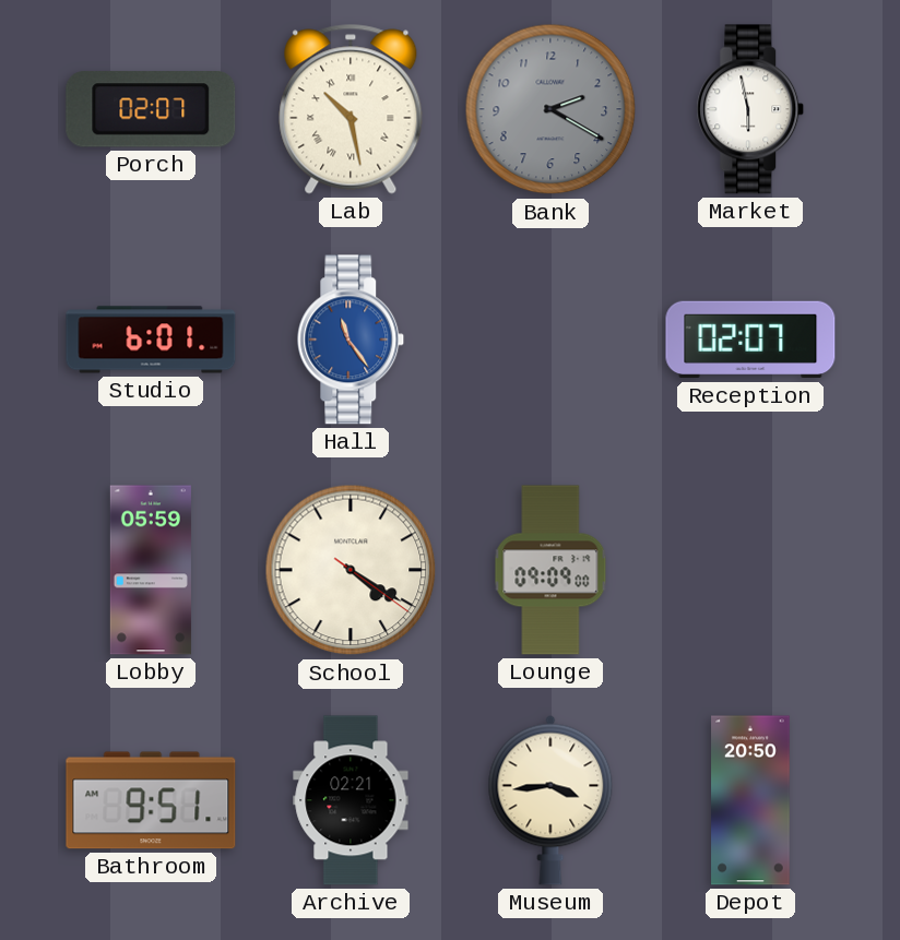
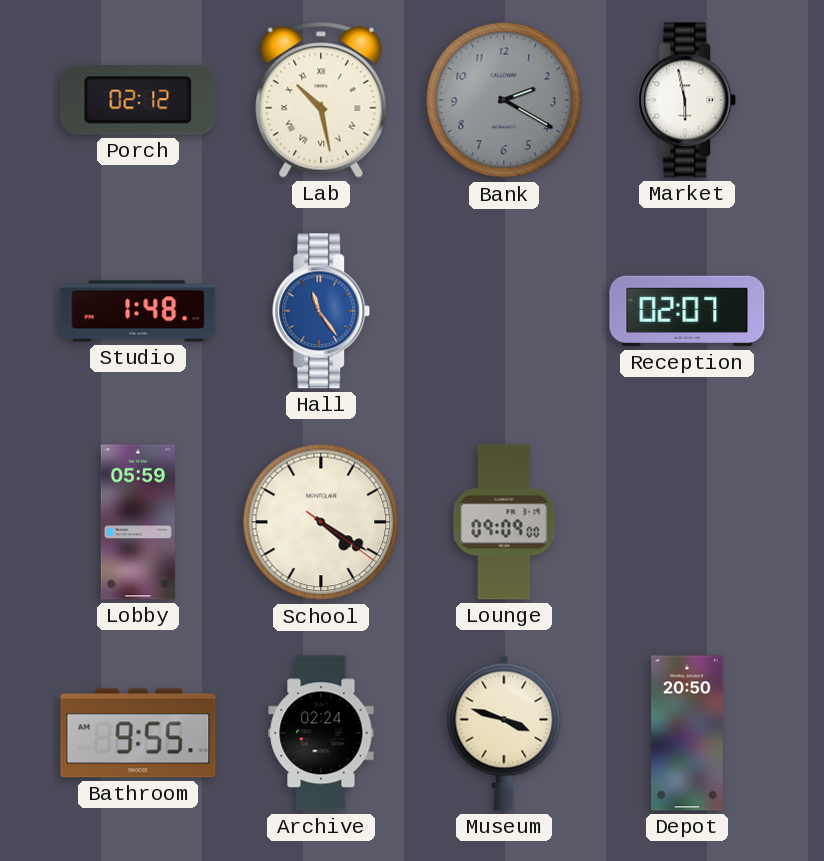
Porch: 02:07 -> 02:12 (138, 100)
Studio: 6:01 -> 1:48 (138, 311)
Bathroom: 9:51 -> 9:55 (138, 733)
Archive: 02:21 -> 02:24 (321, 733)
Museum: 3:44 -> 3:48 (504, 733)
